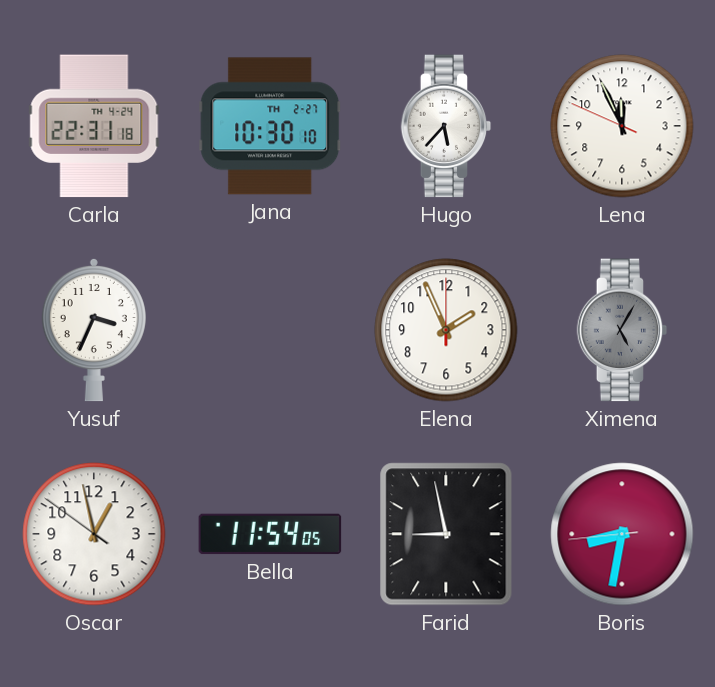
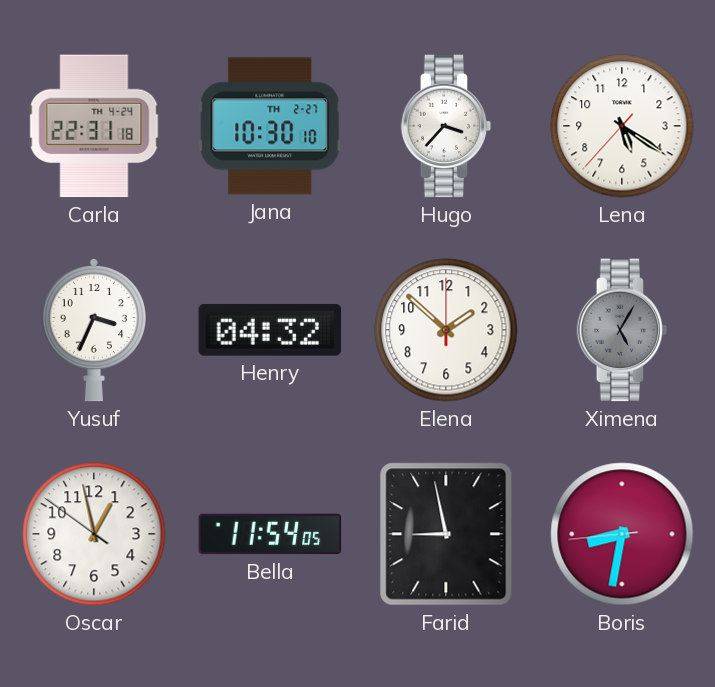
Hugo: 5:37 -> 3:37 (446, 126)
Lena: 11:55 -> 5:20 (622, 126)
Henry: none -> 04:32 (270, 330)
Elena: 1:56 -> 1:52 (446, 330)
